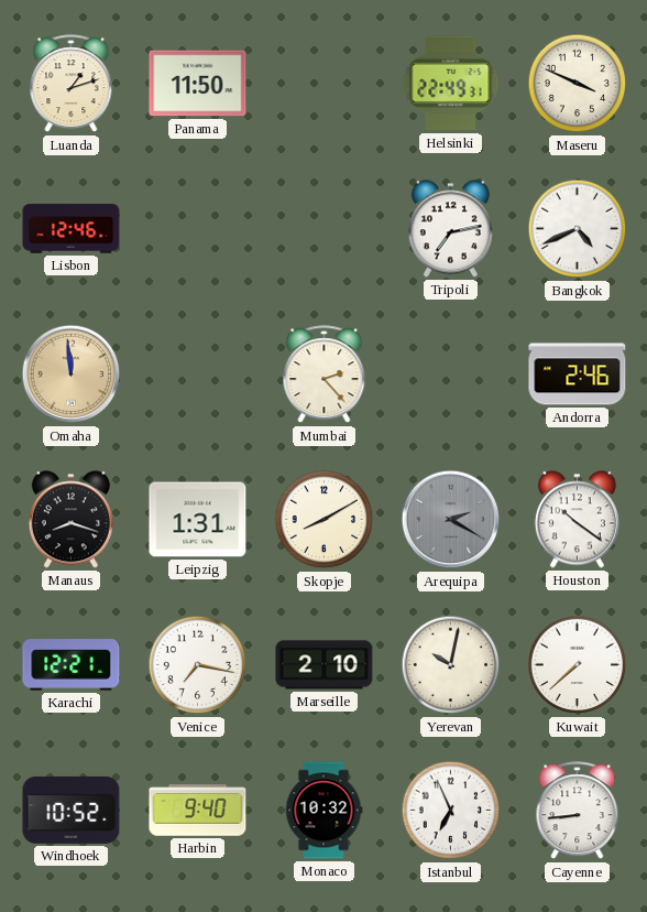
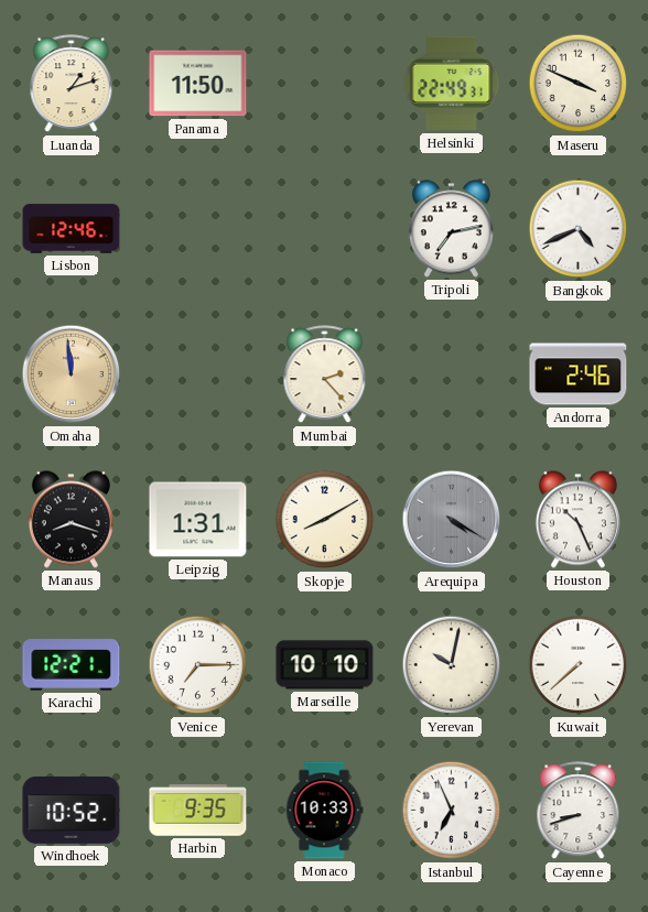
Arequipa: 2:20 -> 4:20 (452, 520)
Houston: 10:21 -> 10:26 (577, 520)
Venice: 7:17 -> 7:15 (198, 665)
Marseille: 2:10 -> 10:10 (325, 665)
Harbin: 9:40 -> 9:35 (198, 811)
Monaco: 10:32 -> 10:33 (324, 811)
Cayenne: 8:44 -> 8:42 (579, 811)
